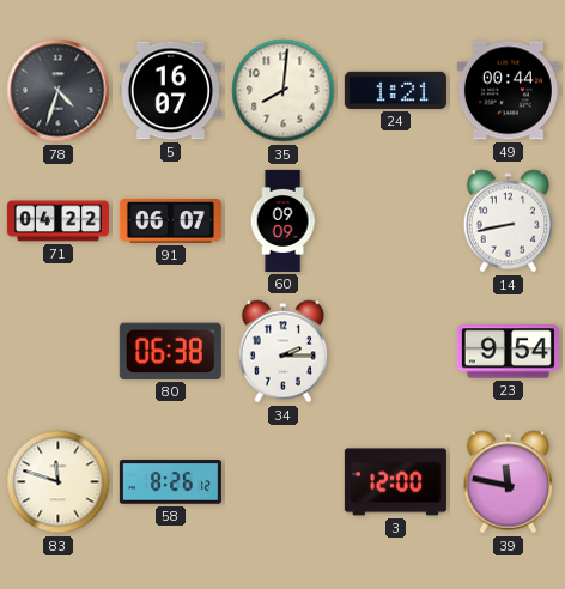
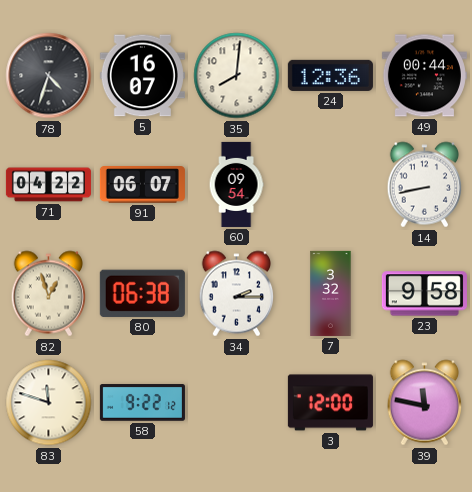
24: 1:21 -> 12:36 (330, 75)
60: 09:09 -> 09:54 (236, 184)
82: none -> 12:57 (49, 294)
7: none -> 3:32 (331, 293)
23: 9:54 -> 9:58 (424, 294)
58: 8:26 -> 9:22 (142, 403)
